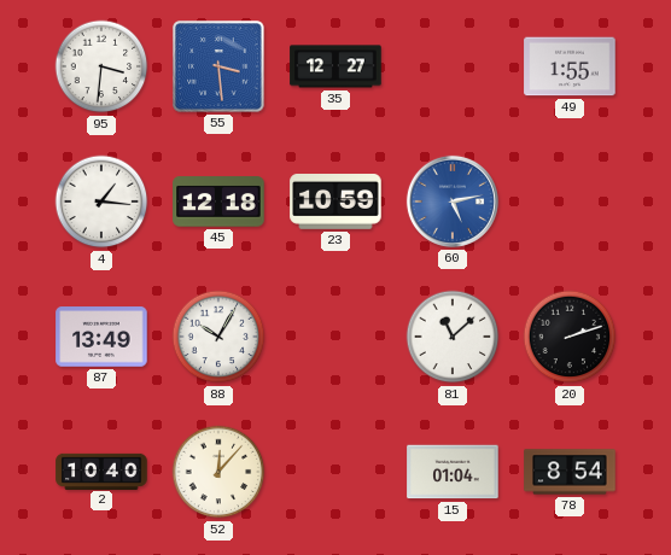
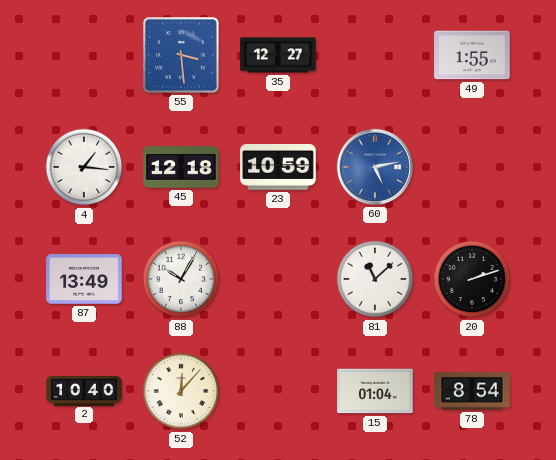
95: 3:31 -> none (101, 66)
